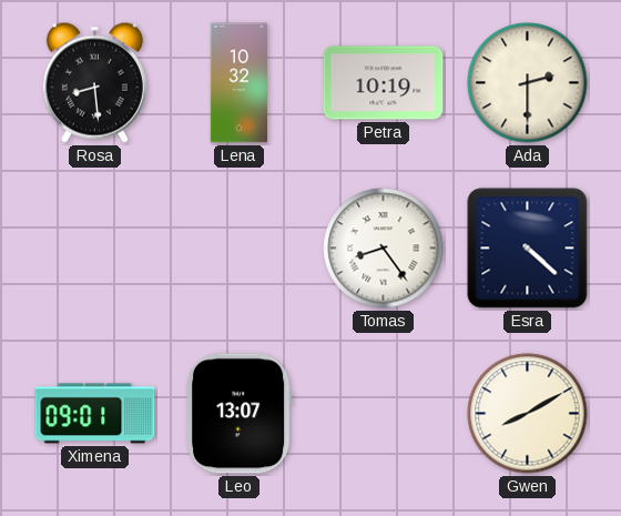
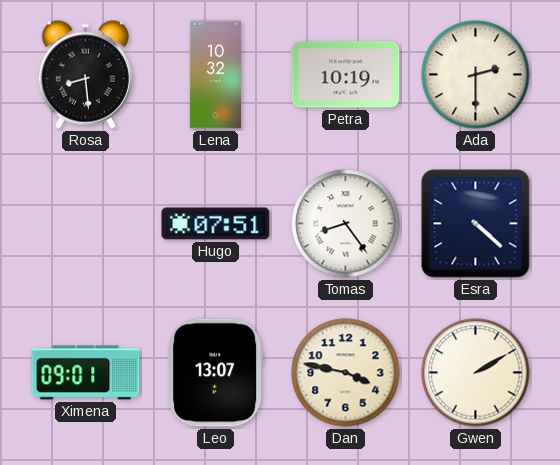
Hugo: none -> 07:51 (216, 224)
Dan: none -> 3:47 (346, 373)
Gwen: 8:10 -> 2:10 (476, 373)
